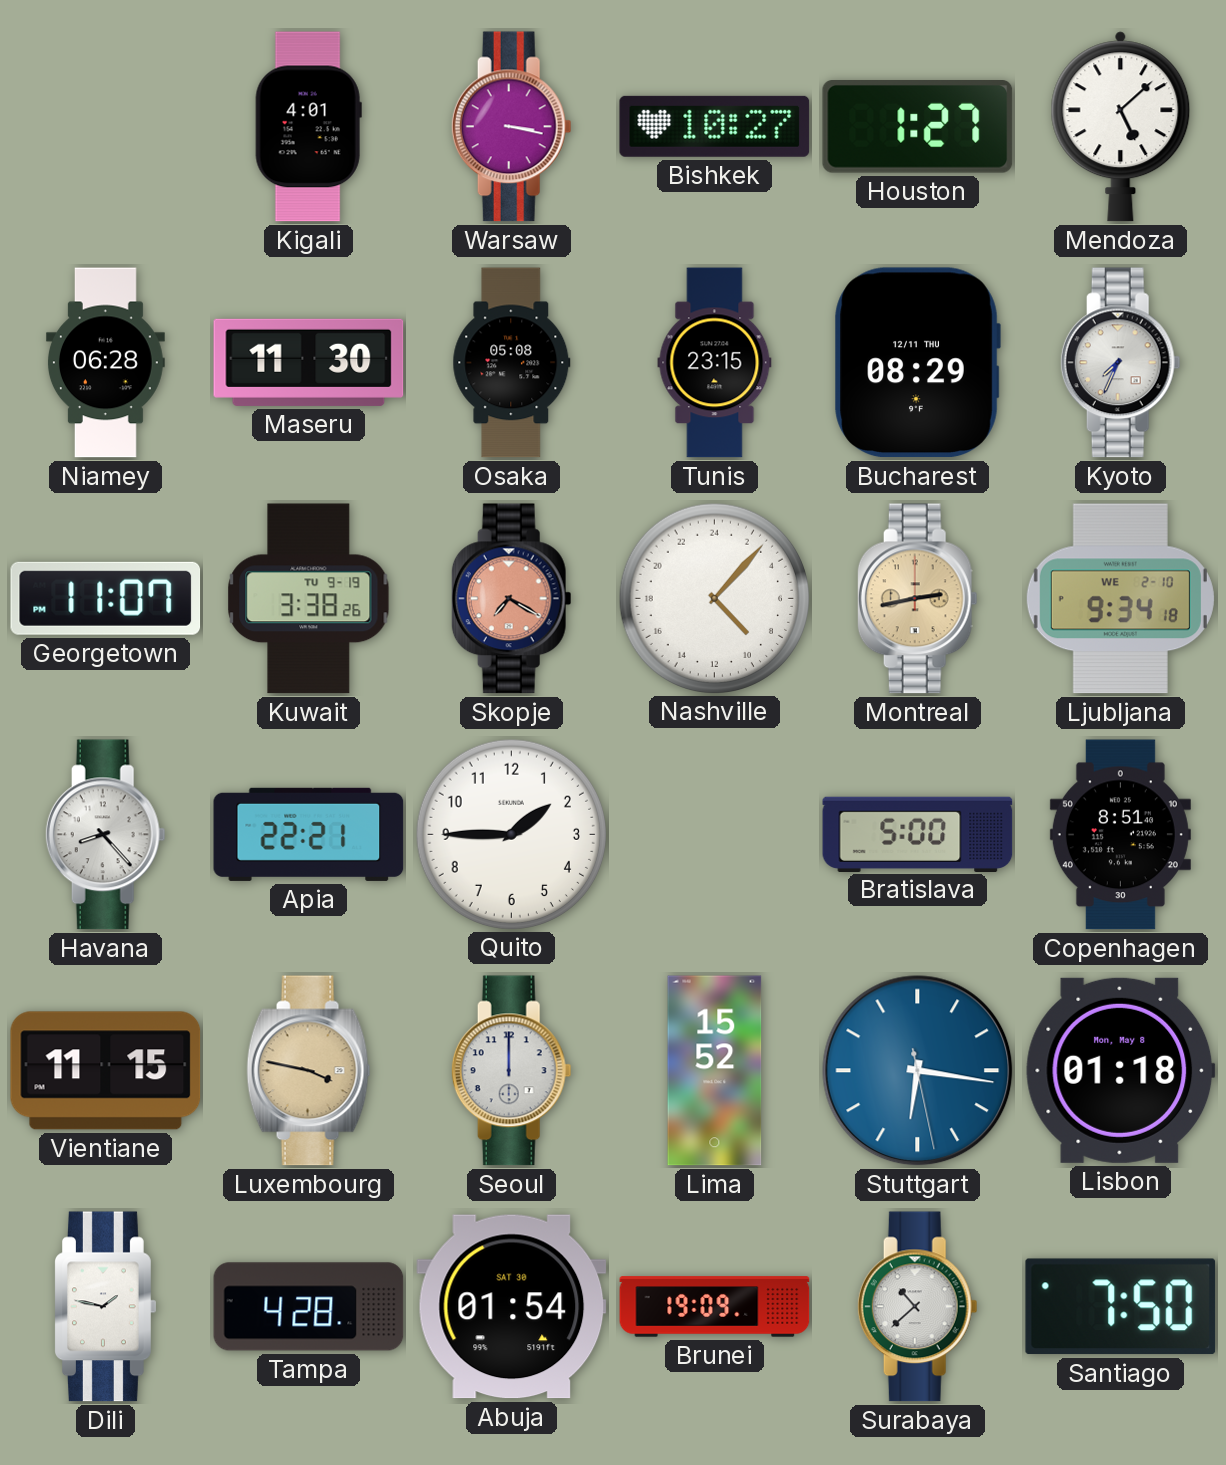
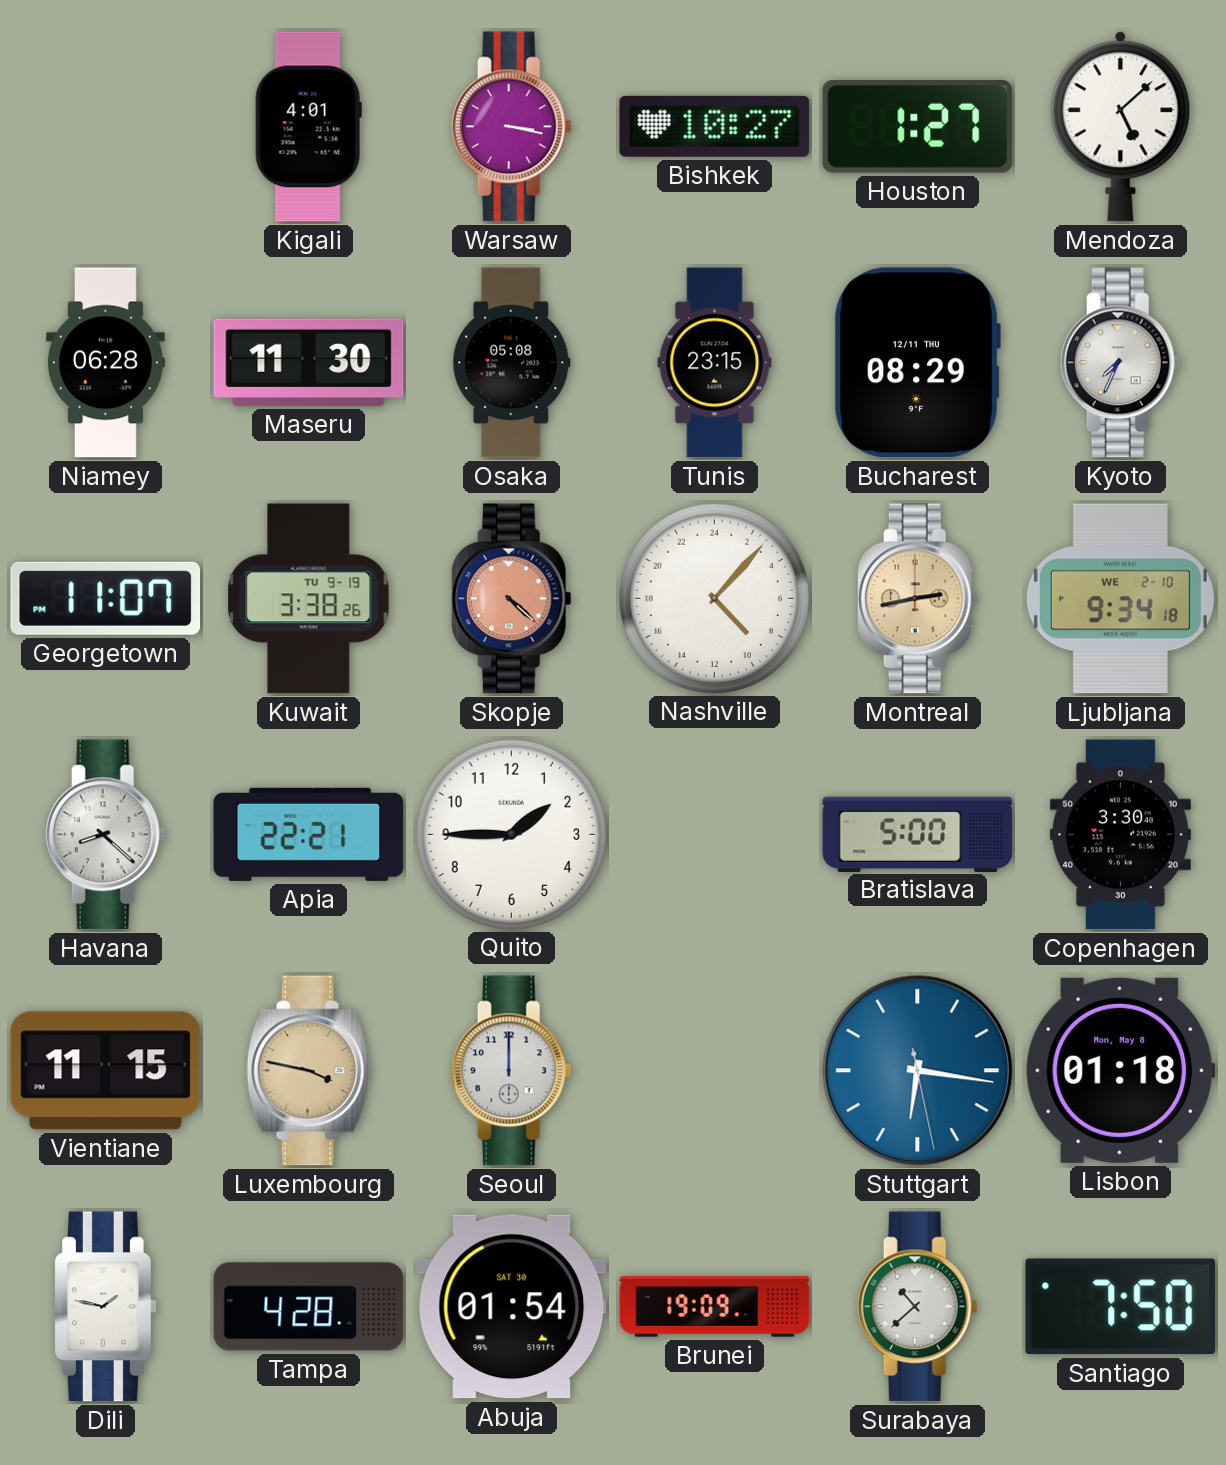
Skopje: 7:20 -> 4:22 (511, 599)
Havana: 8:23 -> 8:22 (105, 835)
Copenhagen: 8:51 -> 3:30 (1120, 835)
Lima: 15:52 -> none (715, 1071)
